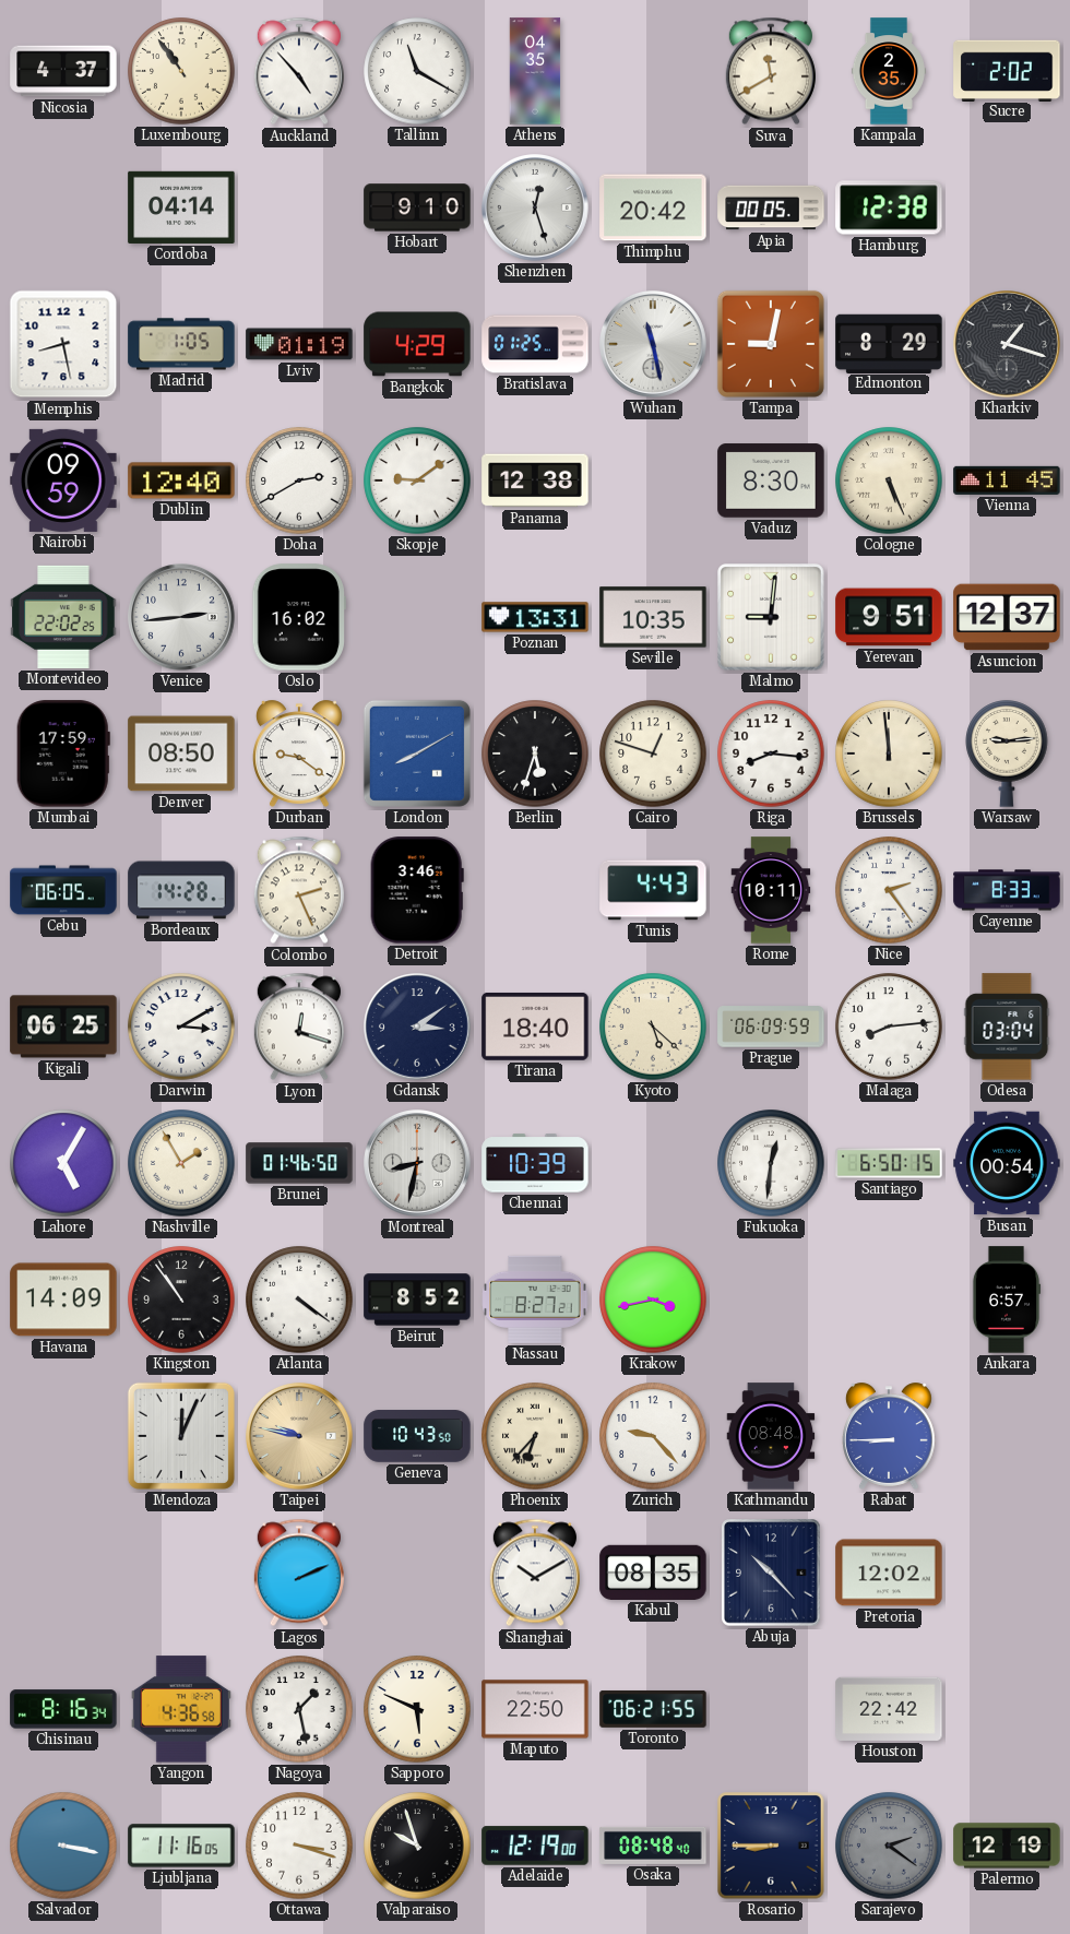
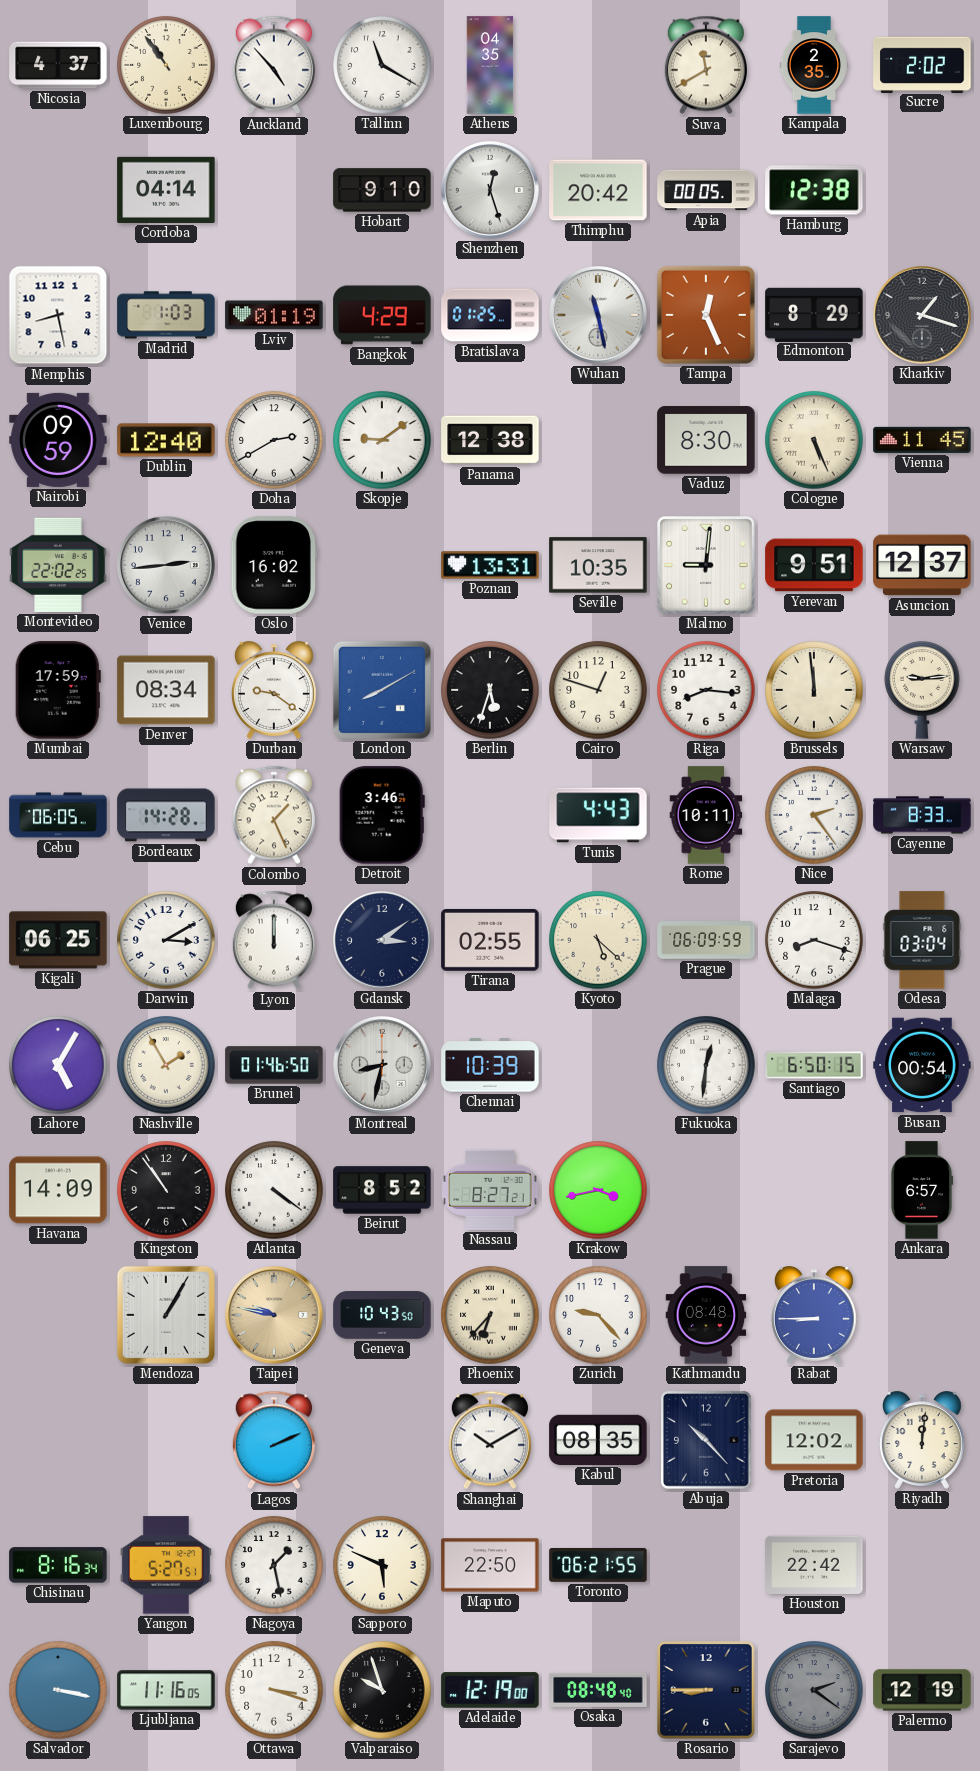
Madrid: 1:05 -> 1:03 (166, 315)
Tampa: 9:02 -> 12:26 (706, 315)
Denver: 08:50 -> 08:34 (166, 690)
Colombo: 2:26 -> 1:26 (274, 815)
Lyon: 12:18 -> 12:00 (274, 940)
Tirana: 18:40 -> 02:55 (490, 940)
Malaga: 8:14 -> 8:18 (814, 940)
Mendoza: 12:04 -> 1:05 (166, 1315)
Riyadh: none -> 12:01 (922, 1440)
Yangon: 4:36 -> 5:27 (166, 1565)
